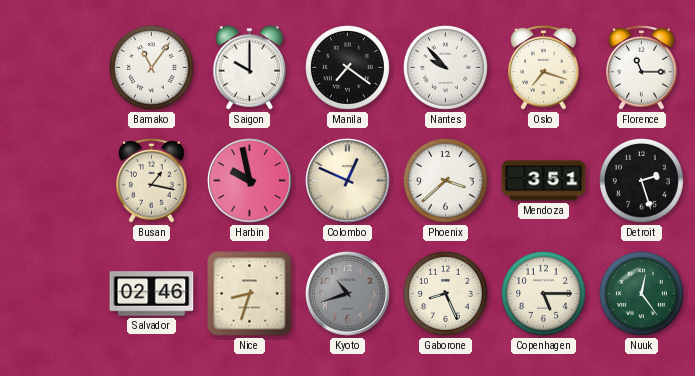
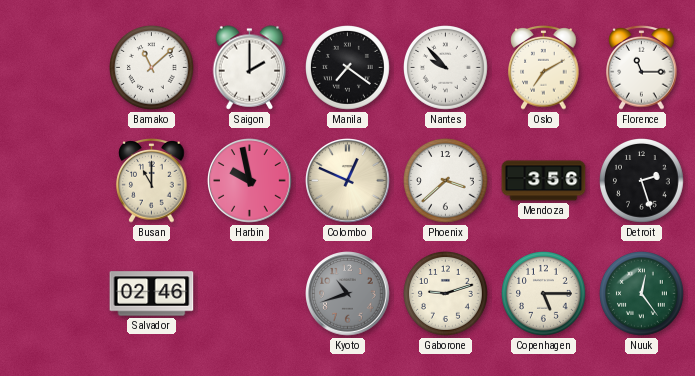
Bamako: 11:06 -> 11:08 (152, 68)
Saigon: 10:00 -> 2:00 (250, 68)
Oslo: 7:18 -> 7:10 (544, 68)
Busan: 1:17 -> 11:00 (152, 181)
Mendoza: 3:51 -> 3:56 (544, 181)
Nice: 8:33 -> none (250, 294)
Gaborone: 8:26 -> 9:12 (446, 294)
